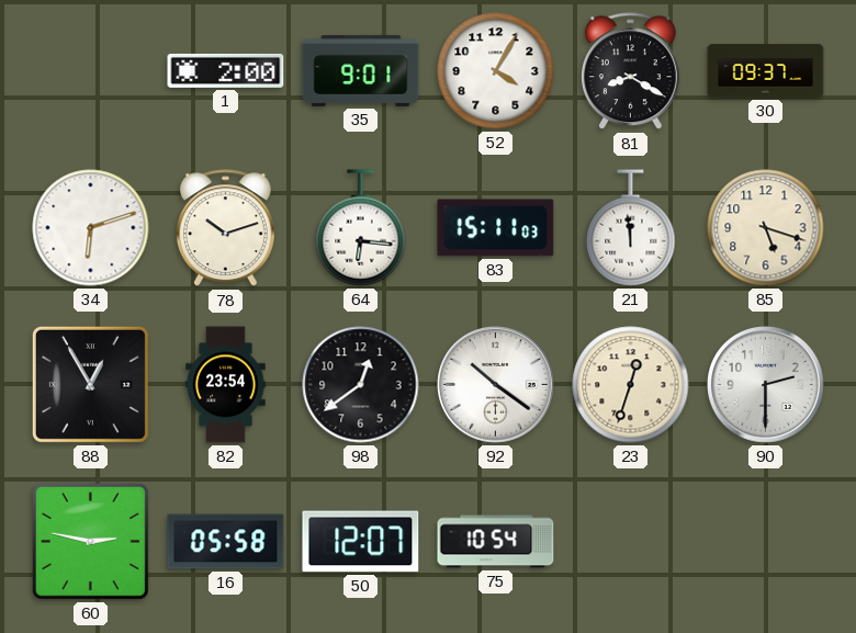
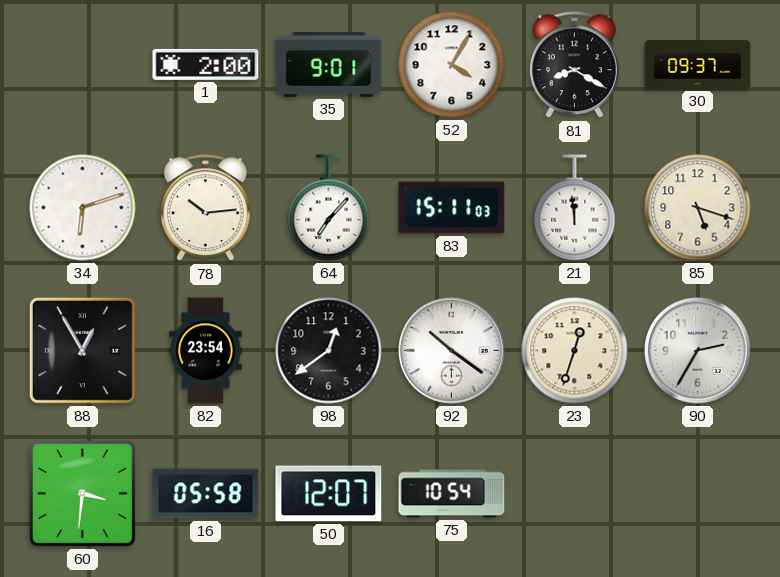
78: 10:12 -> 10:14 (205, 208)
64: 6:16 -> 7:07 (329, 208)
90: 2:30 -> 2:35 (698, 351)
60: 2:47 -> 3:31 (82, 493)
